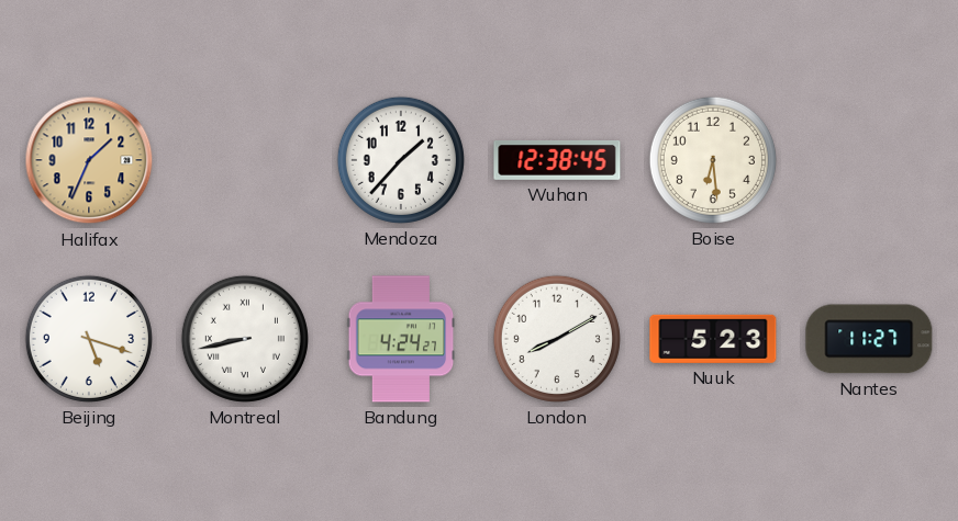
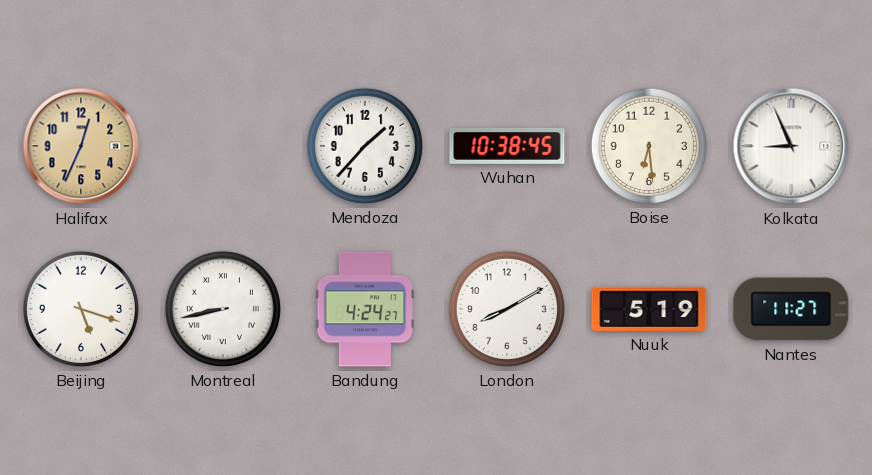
Halifax: 1:34 -> 12:34 (81, 146)
Wuhan: 12:38 -> 10:38 (507, 146)
Kolkata: none -> 8:56 (791, 146)
Nuuk: 5:23 -> 5:19 (649, 309)
